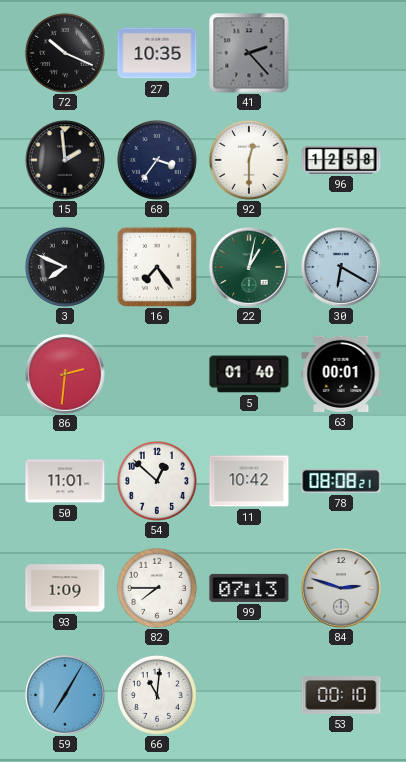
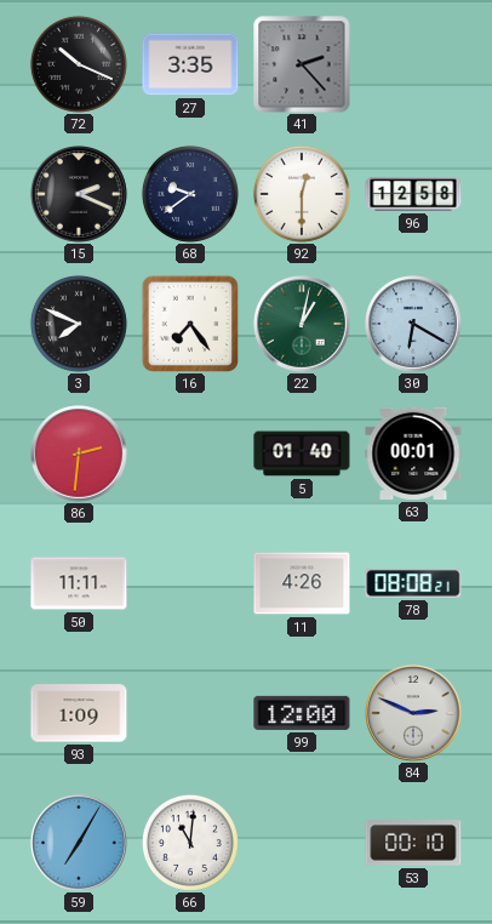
27: 10:35 -> 3:35 (190, 64)
15: 1:59 -> 2:19 (79, 194)
68: 3:36 -> 9:39 (190, 194)
50: 11:01 -> 11:11 (79, 583)
54: 12:52 -> none (157, 481)
11: 10:42 -> 4:26 (302, 583)
82: 7:45 -> none (157, 588)
99: 07:13 -> 12:00 (302, 713)
84: 2:48 -> 2:49 (413, 713)
